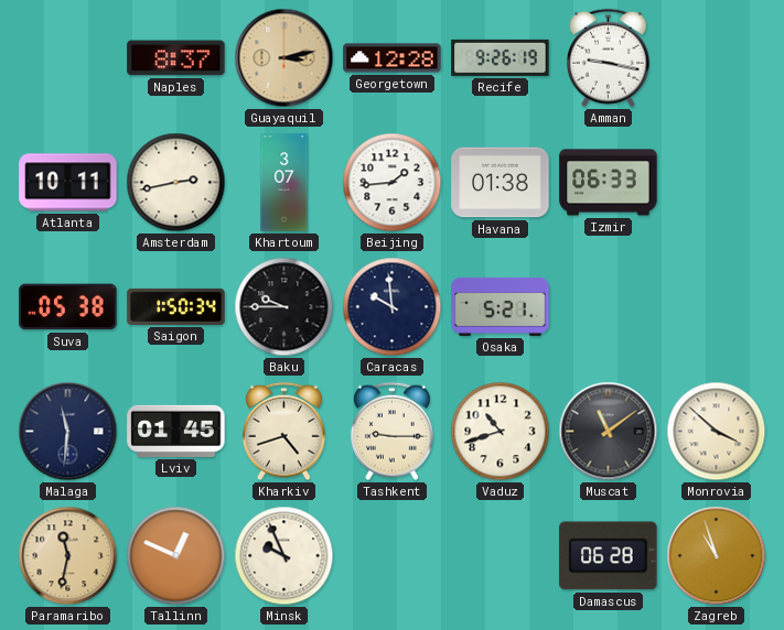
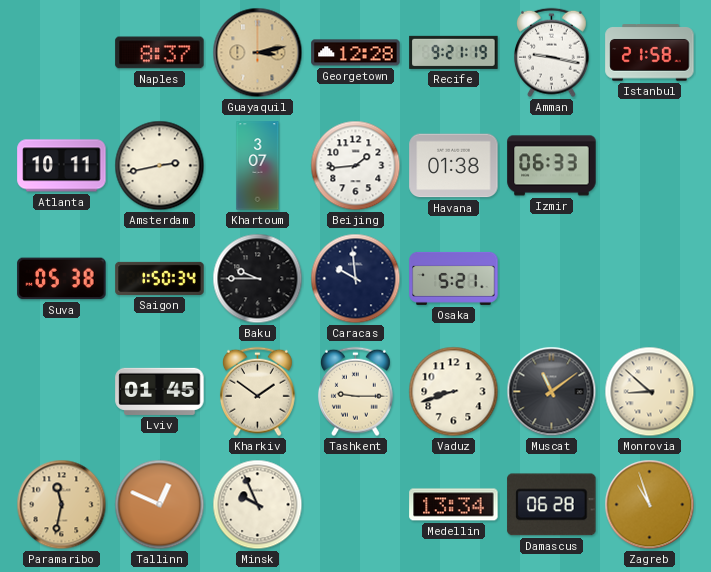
Recife: 9:26 -> 9:21 (454, 52)
Istanbul: none -> 21:58 (650, 53)
Malaga: 11:31 -> none (68, 432)
Kharkiv: 4:42 -> 1:51 (257, 392)
Vaduz: 10:42 -> 8:42 (454, 392)
Monrovia: 3:52 -> 8:52 (650, 392)
Medellin: none -> 13:34 (454, 505)
